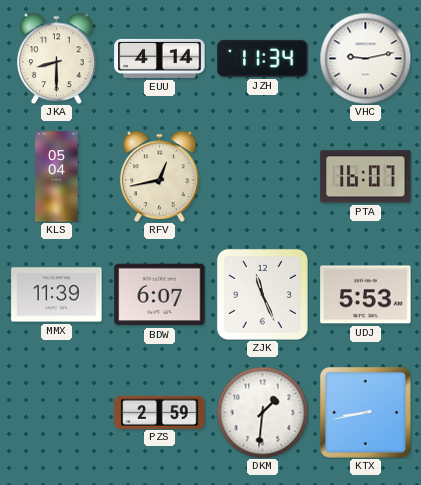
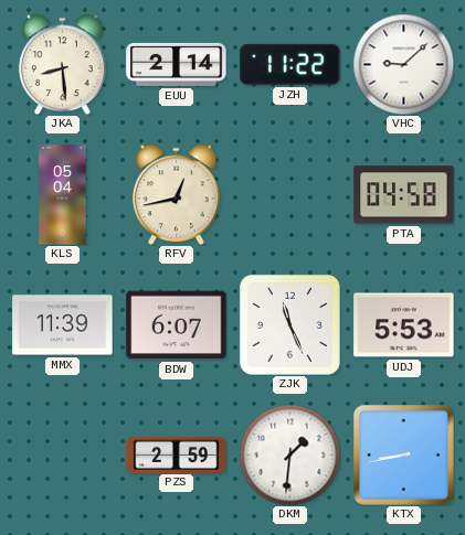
JKA: 8:30 -> 8:29 (63, 64)
EUU: 4:14 -> 2:14 (177, 64)
JZH: 11:34 -> 11:22 (290, 64)
VHC: 9:13 -> 9:08 (403, 64)
PTA: 16:07 -> 04:58 (404, 195)
